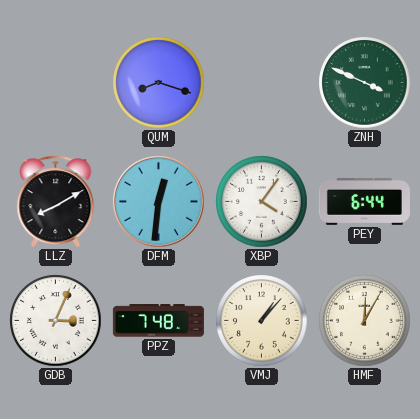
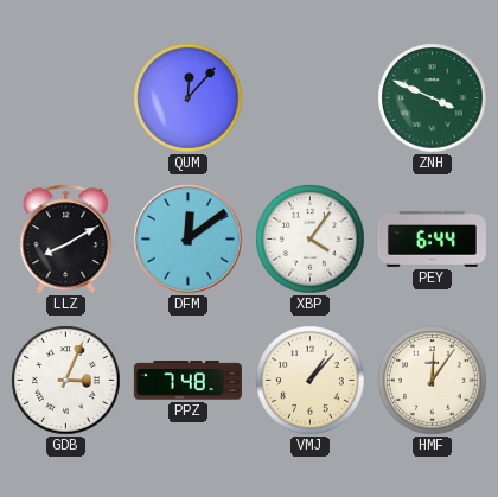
QUM: 8:18 -> 12:07 (189, 98)
DFM: 12:31 -> 12:09 (189, 240)
HMF: 12:05 -> 12:06 (433, 381)
